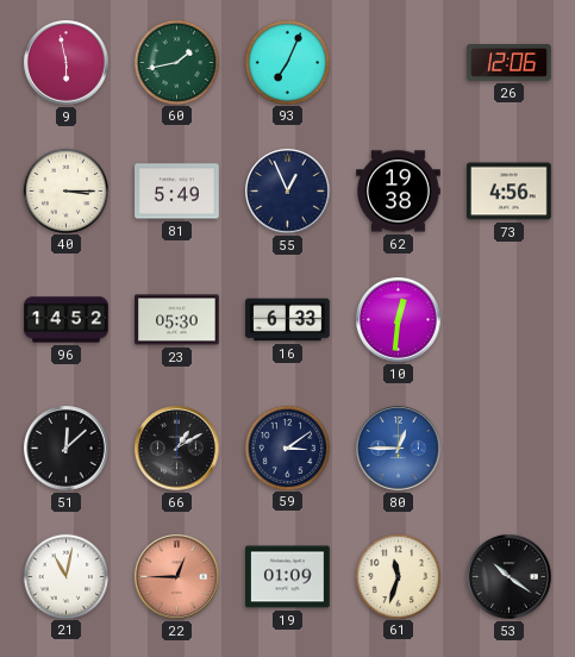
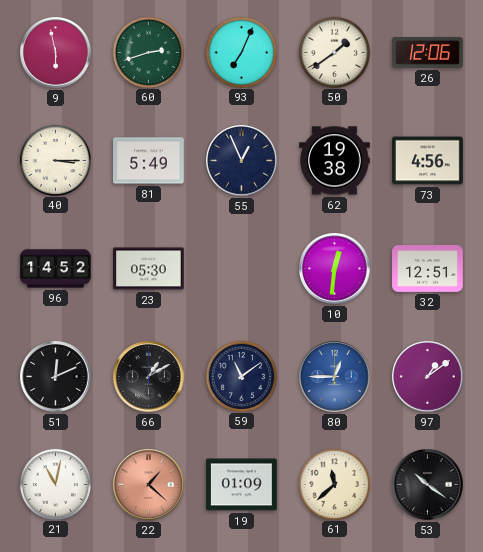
60: 1:43 -> 2:42 (148, 52)
50: none -> 1:39 (334, 52)
16: 6:33 -> none (288, 320)
32: none -> 12:51 (428, 269)
51: 12:08 -> 12:11 (56, 377)
59: 3:09 -> 11:09 (241, 376)
97: none -> 1:09 (428, 377)
22: 12:45 -> 1:22 (149, 485)
61: 11:33 -> 11:38 (334, 484)
